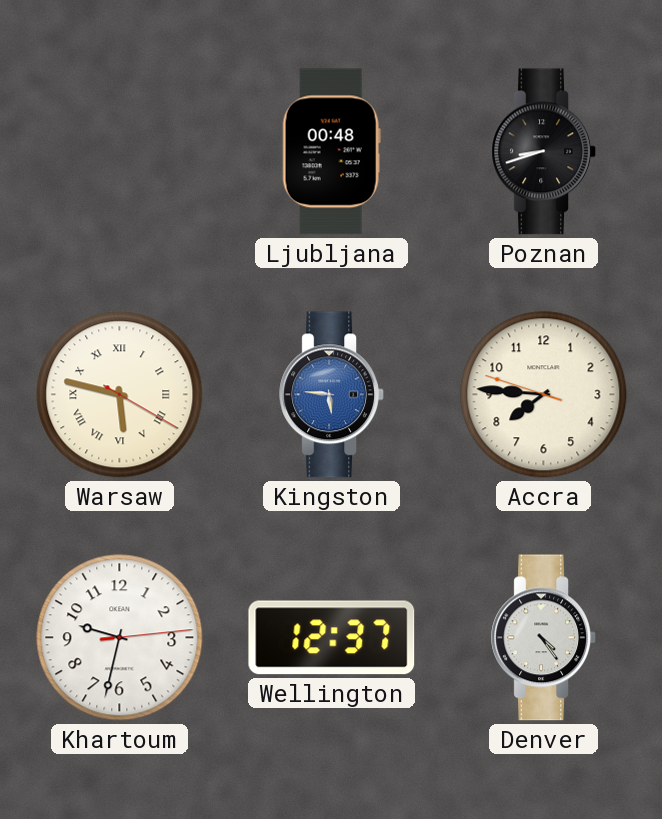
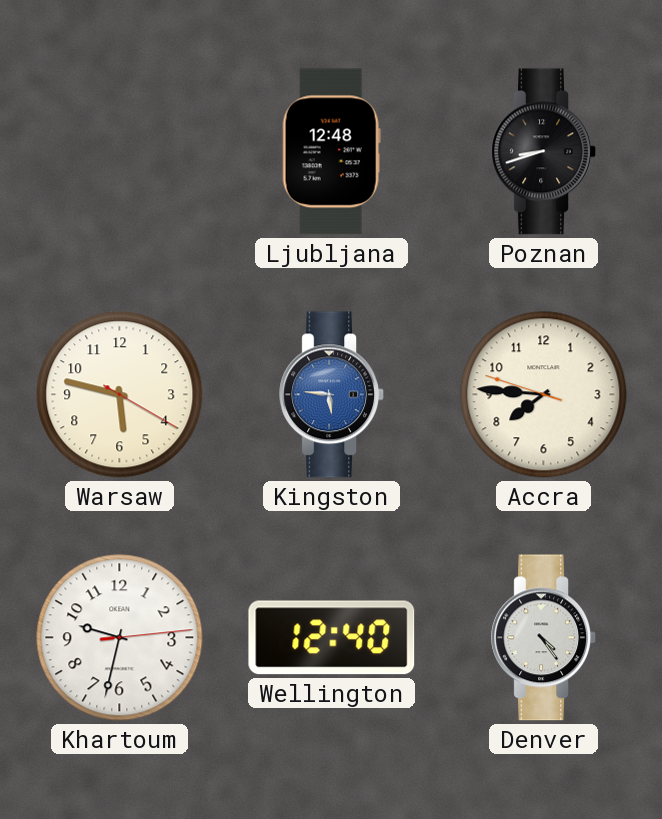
Ljubljana: 00:48 -> 12:48 (331, 152)
Warsaw numerals: Roman -> Arabic (120, 395)
Wellington: 12:37 -> 12:40 (332, 638)
